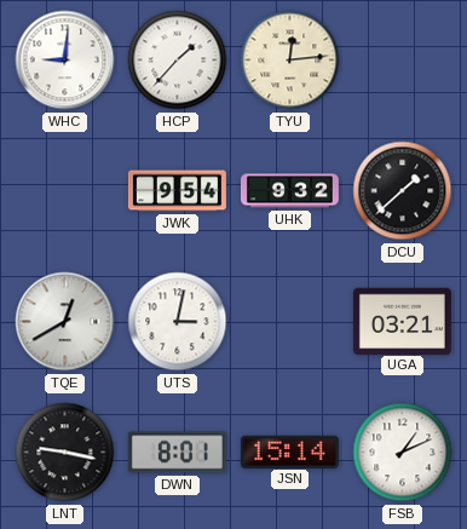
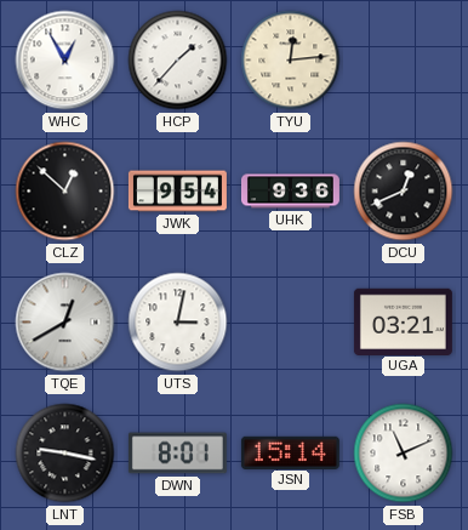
WHC: 9:01 -> 12:55 (65, 61)
CLZ: none -> 12:52 (65, 192)
UHK: 9:32 -> 9:36 (290, 192)
DCU: 1:38 -> 12:41 (404, 192)
FSB: 1:11 -> 11:11 (404, 454)
